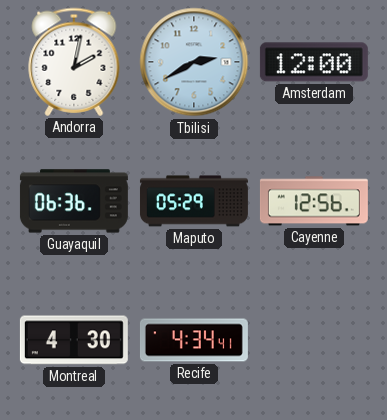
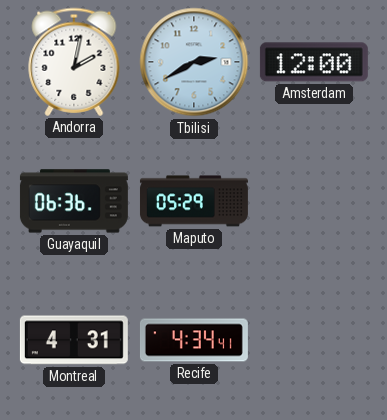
Cayenne: 12:56 -> none (314, 201)
Montreal: 4:30 -> 4:31 (74, 340)
